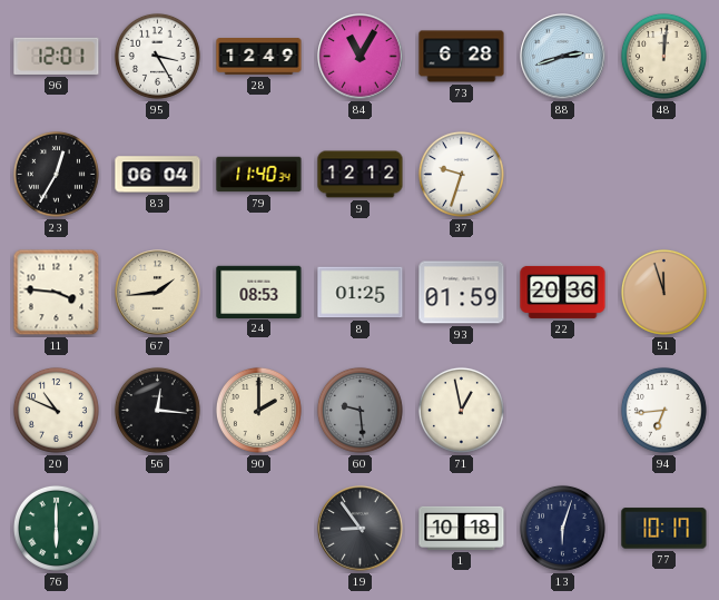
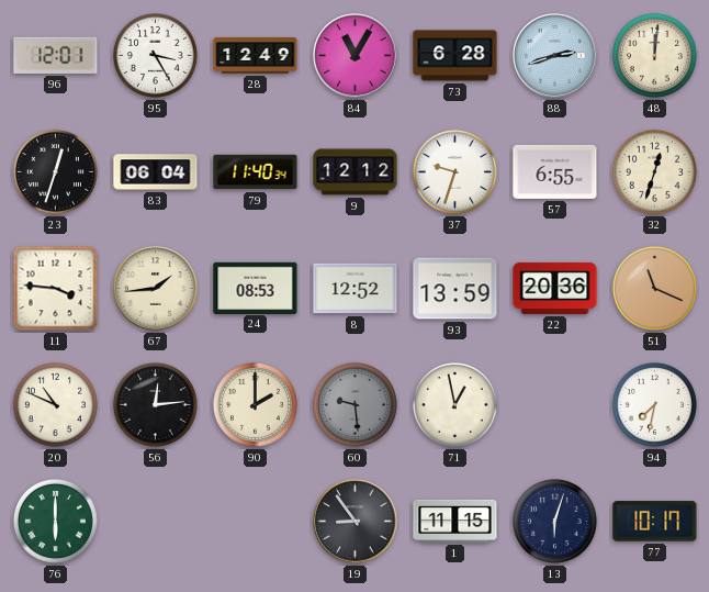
23: 12:35 -> 12:33 (55, 171)
57: none -> 6:55 (555, 171)
32: none -> 12:33 (654, 171)
8: 01:25 -> 12:52 (356, 289)
93: 01:59 -> 13:59 (455, 289)
51: 11:57 -> 11:19 (654, 288)
56: 12:16 -> 12:14 (155, 404)
94: 6:44 -> 7:32 (654, 404)
1: 10:18 -> 11:15 (455, 521)
